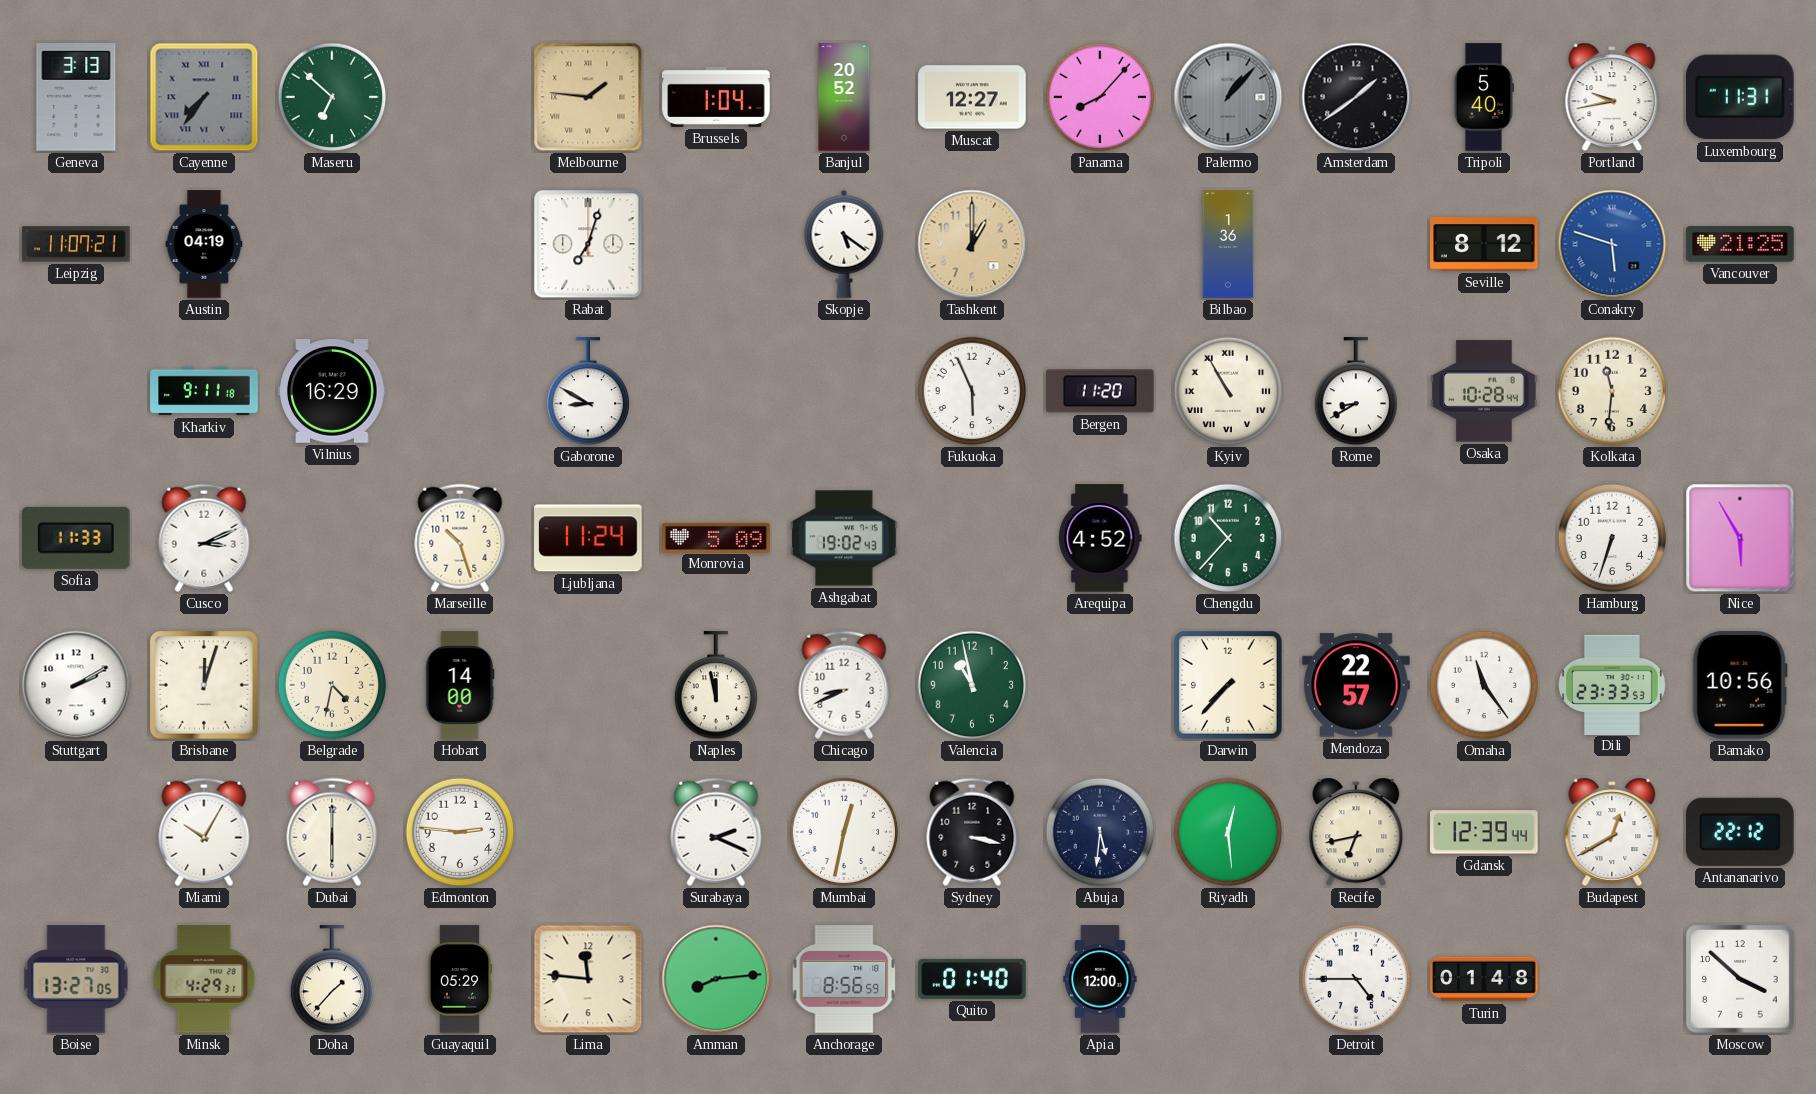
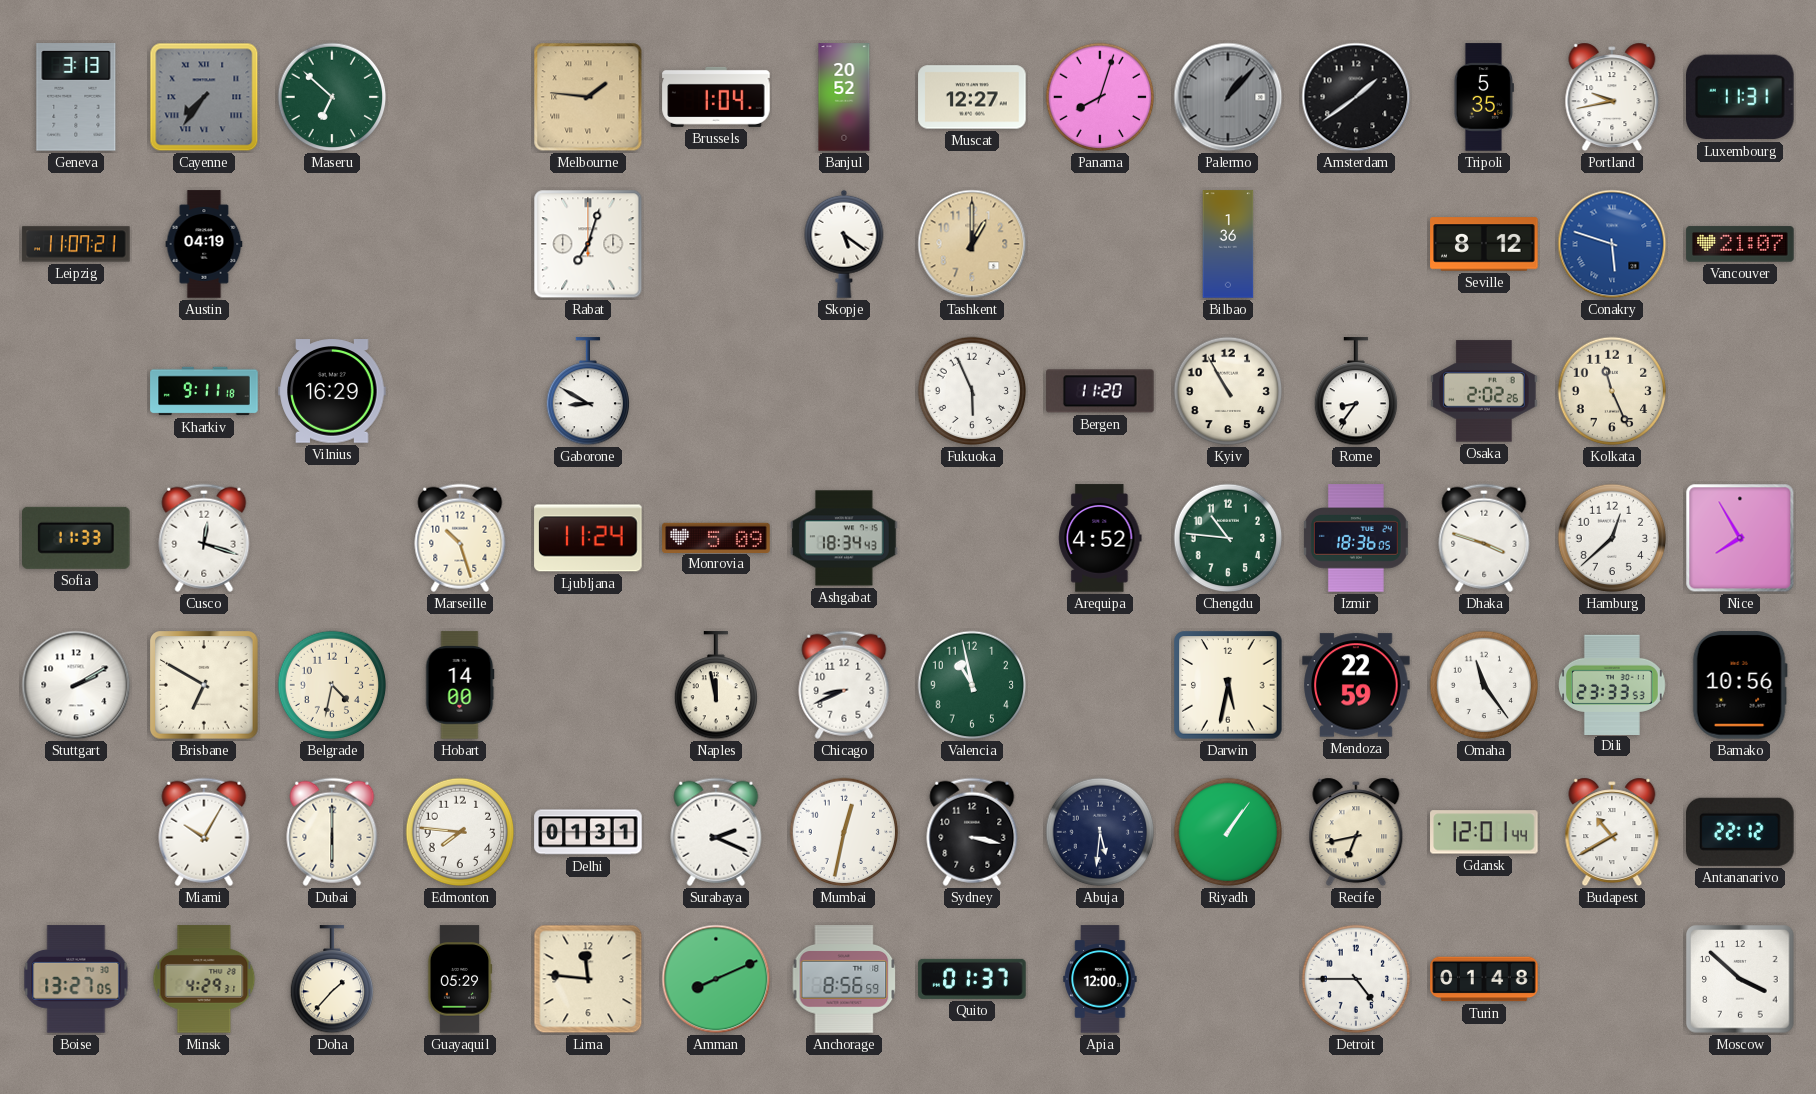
Panama: 8:07 -> 8:03 (1100, 97)
Tripoli: 5:40 -> 5:35 (1484, 97)
Vancouver: 21:25 -> 21:07 (1740, 244)
Kyiv numerals: Roman -> Arabic (1228, 391)
Rome: 8:40 -> 8:36 (1355, 392)
Osaka: 10:28 -> 2:02 (1484, 391)
Kolkata: 11:31 -> 11:26 (1612, 391)
Cusco: 3:11 -> 12:18 (204, 538)
Ashgabat: 19:02 -> 18:34 (844, 538)
Chengdu: 10:37 -> 10:46 (1228, 538)
Izmir: none -> 18:36 (1356, 538)
Dhaka: none -> 3:48 (1484, 538)
Hamburg: 6:33 -> 12:38 (1612, 538)
Nice: 5:55 -> 7:55 (1740, 538)
Brisbane: 12:03 -> 6:50 (204, 685)
Darwin: 7:37 -> 5:32 (1228, 685)
Mendoza: 22:57 -> 22:59 (1356, 685)
Edmonton: 2:46 -> 7:46 (460, 832)
Delhi: none -> 01:31 (588, 832)
Riyadh: 12:29 -> 1:06 (1228, 832)
Gdansk: 12:39 -> 12:01 (1484, 832)
Budapest: 12:40 -> 10:40 (1612, 832)
Amman: 8:14 -> 8:11 (716, 979)
Quito: 01:40 -> 01:37 (972, 979)
